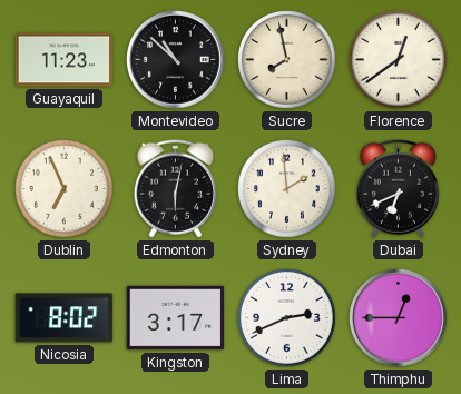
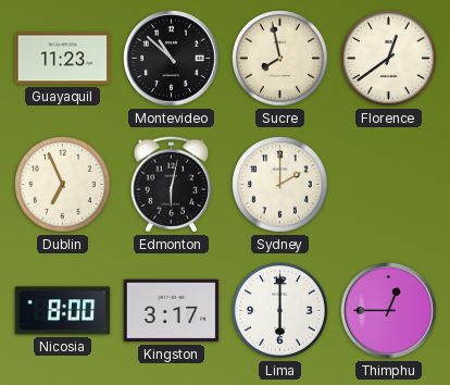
Sydney: 1:59 -> 2:00 (280, 185)
Dubai: 6:41 -> none (398, 189)
Nicosia: 8:02 -> 8:00 (63, 311)
Lima: 2:41 -> 6:00 (280, 311)
